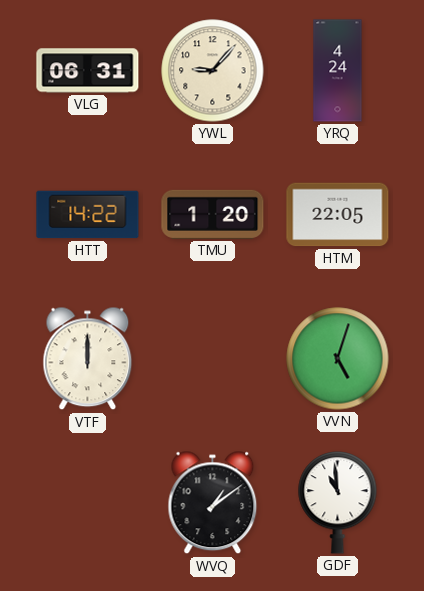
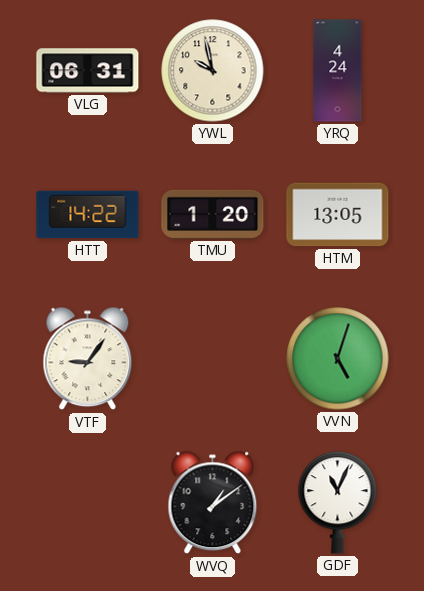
YWL: 9:07 -> 9:58 (213, 71)
HTM: 22:05 -> 13:05 (338, 215)
VTF: 12:00 -> 9:06 (88, 359)
GDF: 10:59 -> 11:04 (338, 503)
